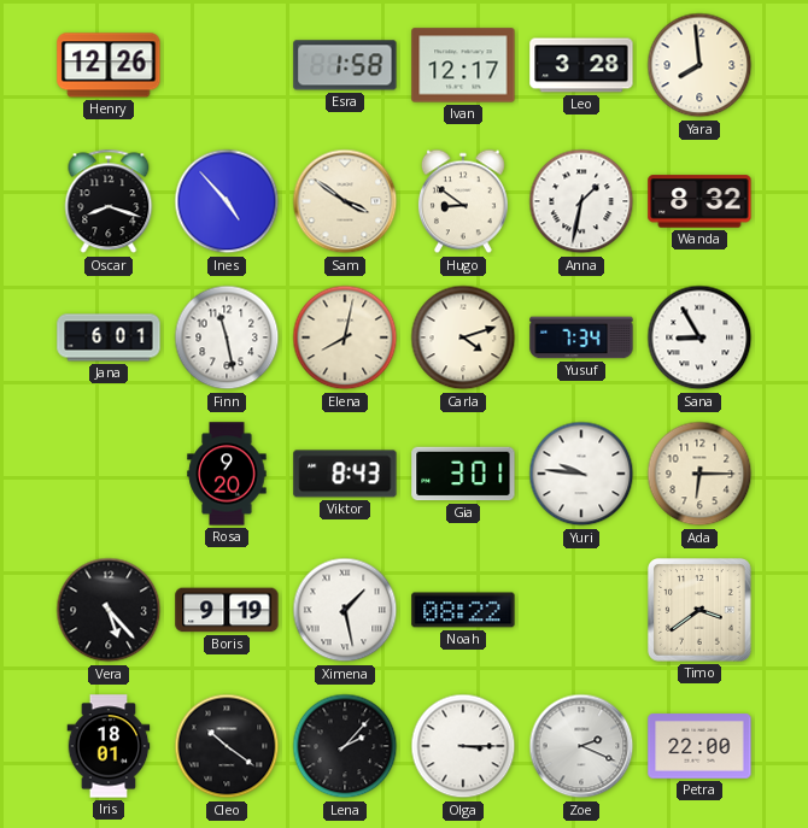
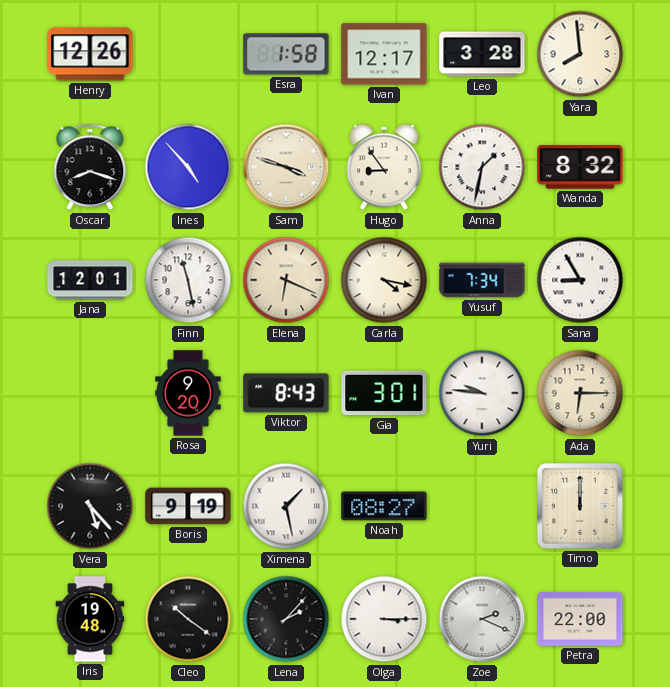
Sam: 3:51 -> 3:48 (286, 167)
Hugo: 8:51 -> 8:54 (384, 167)
Jana: 6:01 -> 12:01 (90, 280)
Elena: 8:02 -> 6:19 (286, 280)
Carla: 4:12 -> 4:17 (384, 280)
Noah: 08:22 -> 08:27 (384, 506)
Timo: 3:39 -> 12:00 (581, 507)
Iris: 18:01 -> 19:48 (90, 619)
